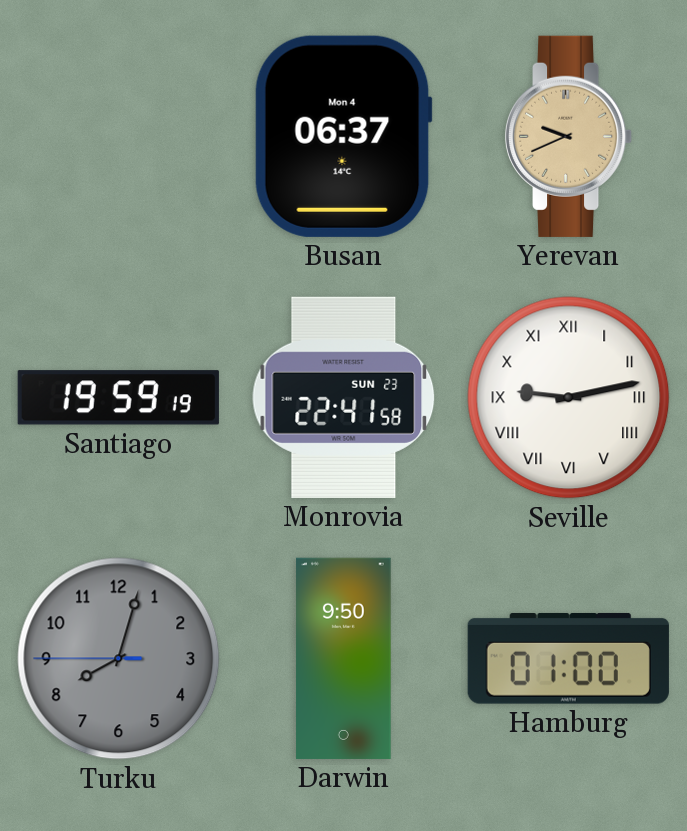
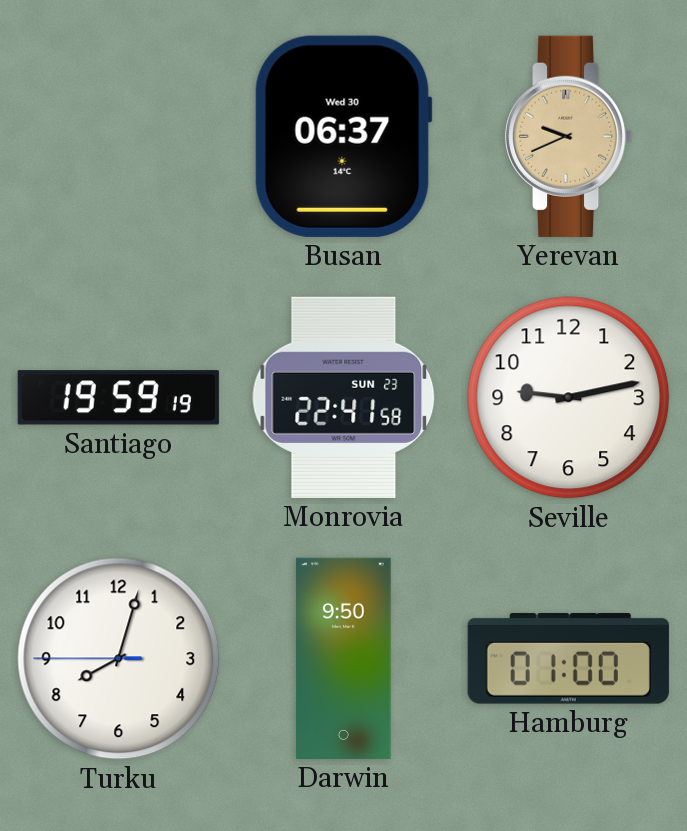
Busan date: Mon 4 -> Wed 30 (343, 136)
Seville numerals: Roman -> Arabic (569, 398)
Turku dial: grey -> white (119, 659)
